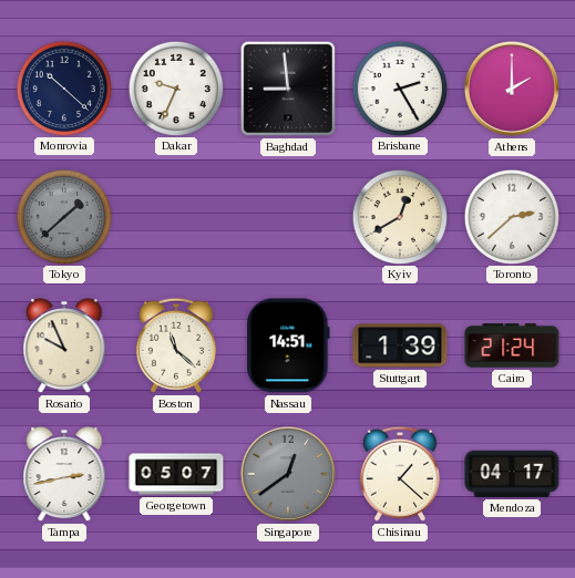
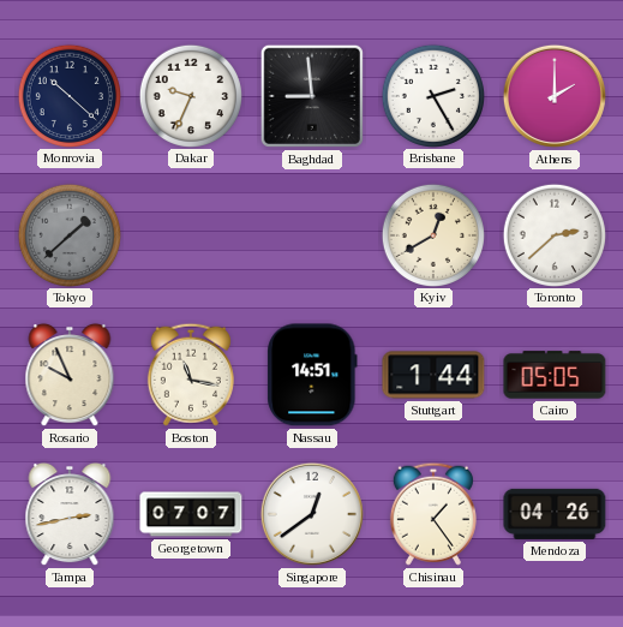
Boston: 11:22 -> 11:17 (191, 375)
Stuttgart: 1:39 -> 1:44 (433, 375)
Cairo: 21:24 -> 05:05 (555, 375)
Georgetown: 05:07 -> 07:07 (191, 514)
Singapore dial: grey -> white (312, 514)
Chisinau: 1:22 -> 1:24 (433, 514)
Mendoza: 04:17 -> 04:26 (555, 514)
